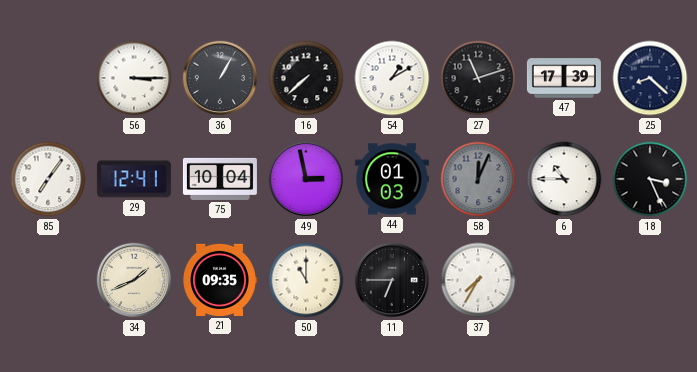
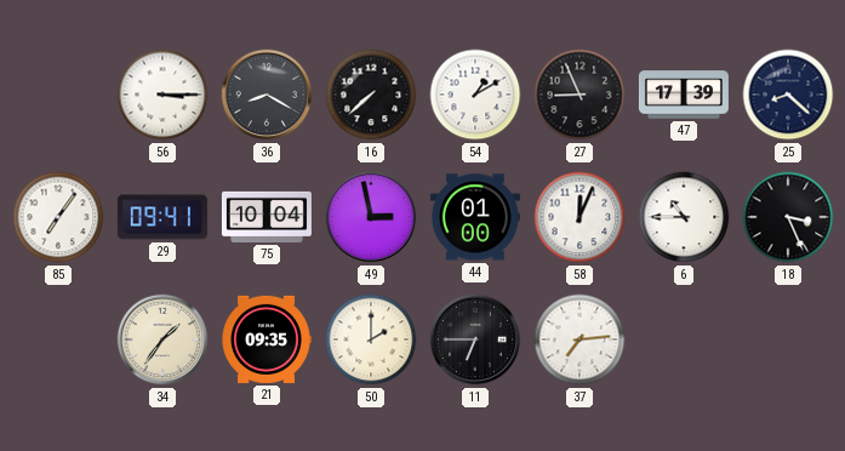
36: 1:05 -> 8:20 (267, 95)
27: 11:12 -> 8:56 (579, 95)
29: 12:41 -> 09:41 (162, 217)
44: 01:03 -> 01:00 (475, 217)
58 dial: grey -> white (579, 217)
34: 1:41 -> 1:36 (162, 339)
50: 11:00 -> 2:00 (371, 339)
37: 7:35 -> 7:14 (579, 339)
